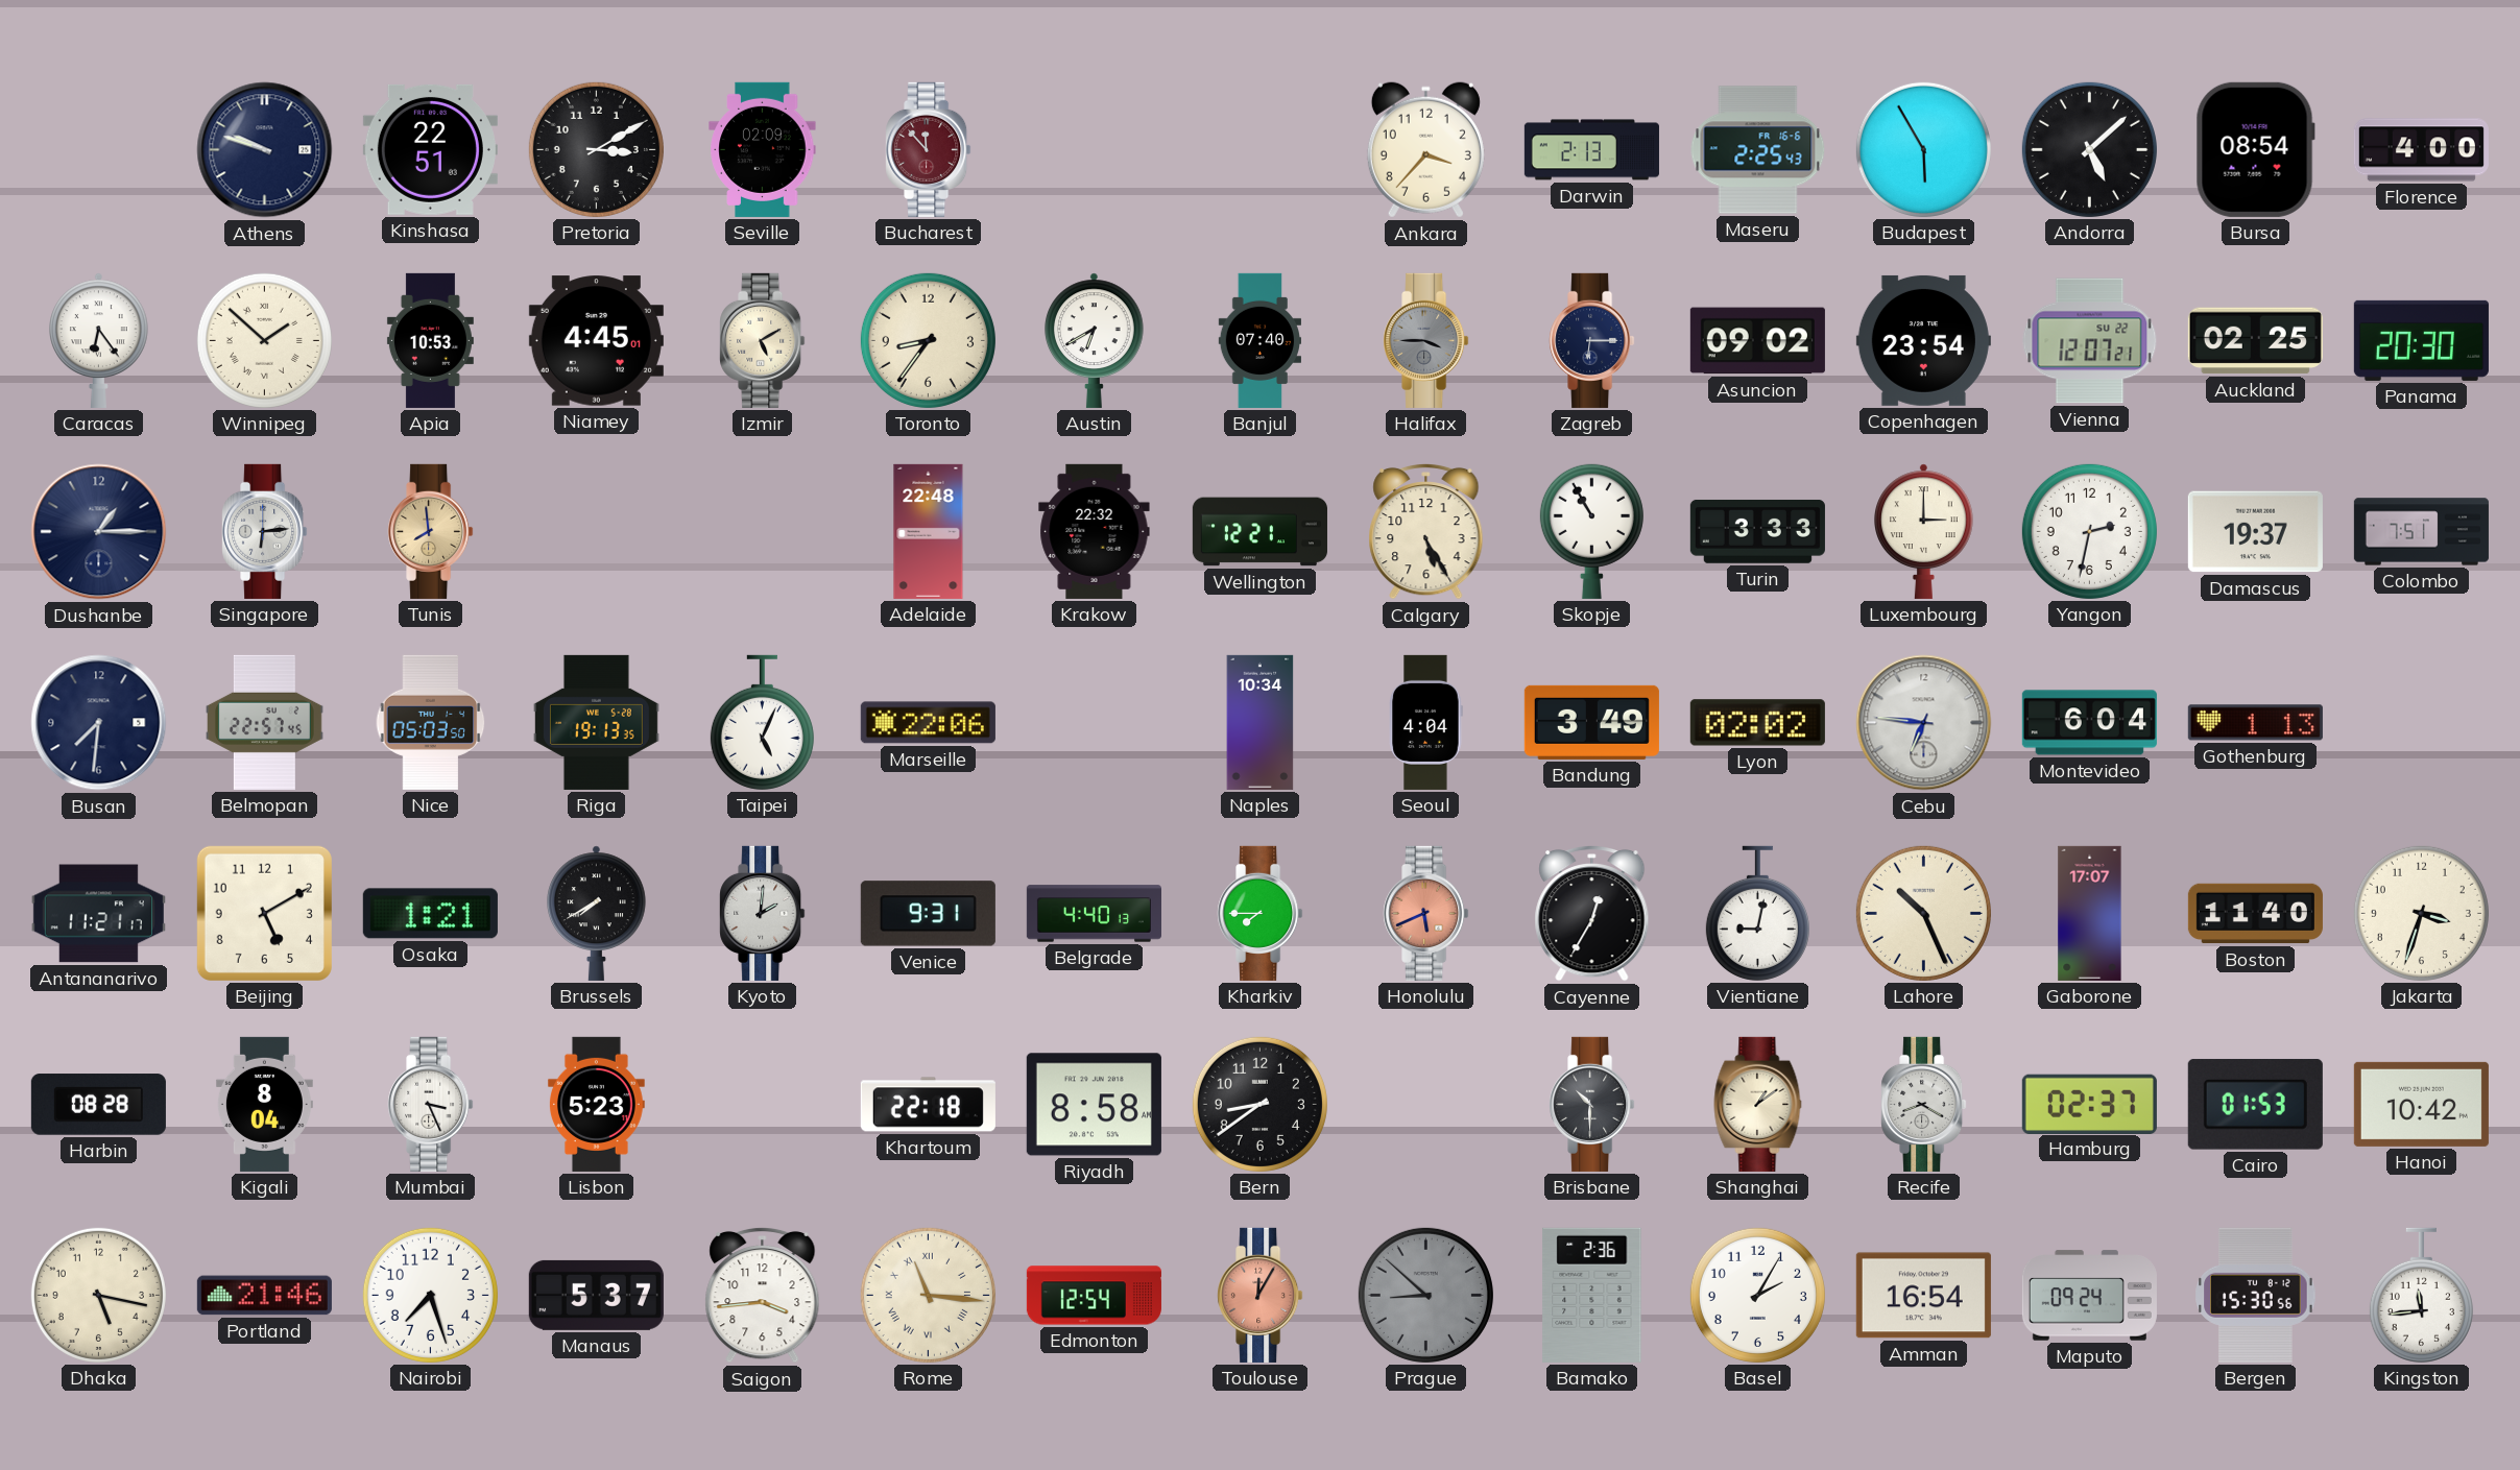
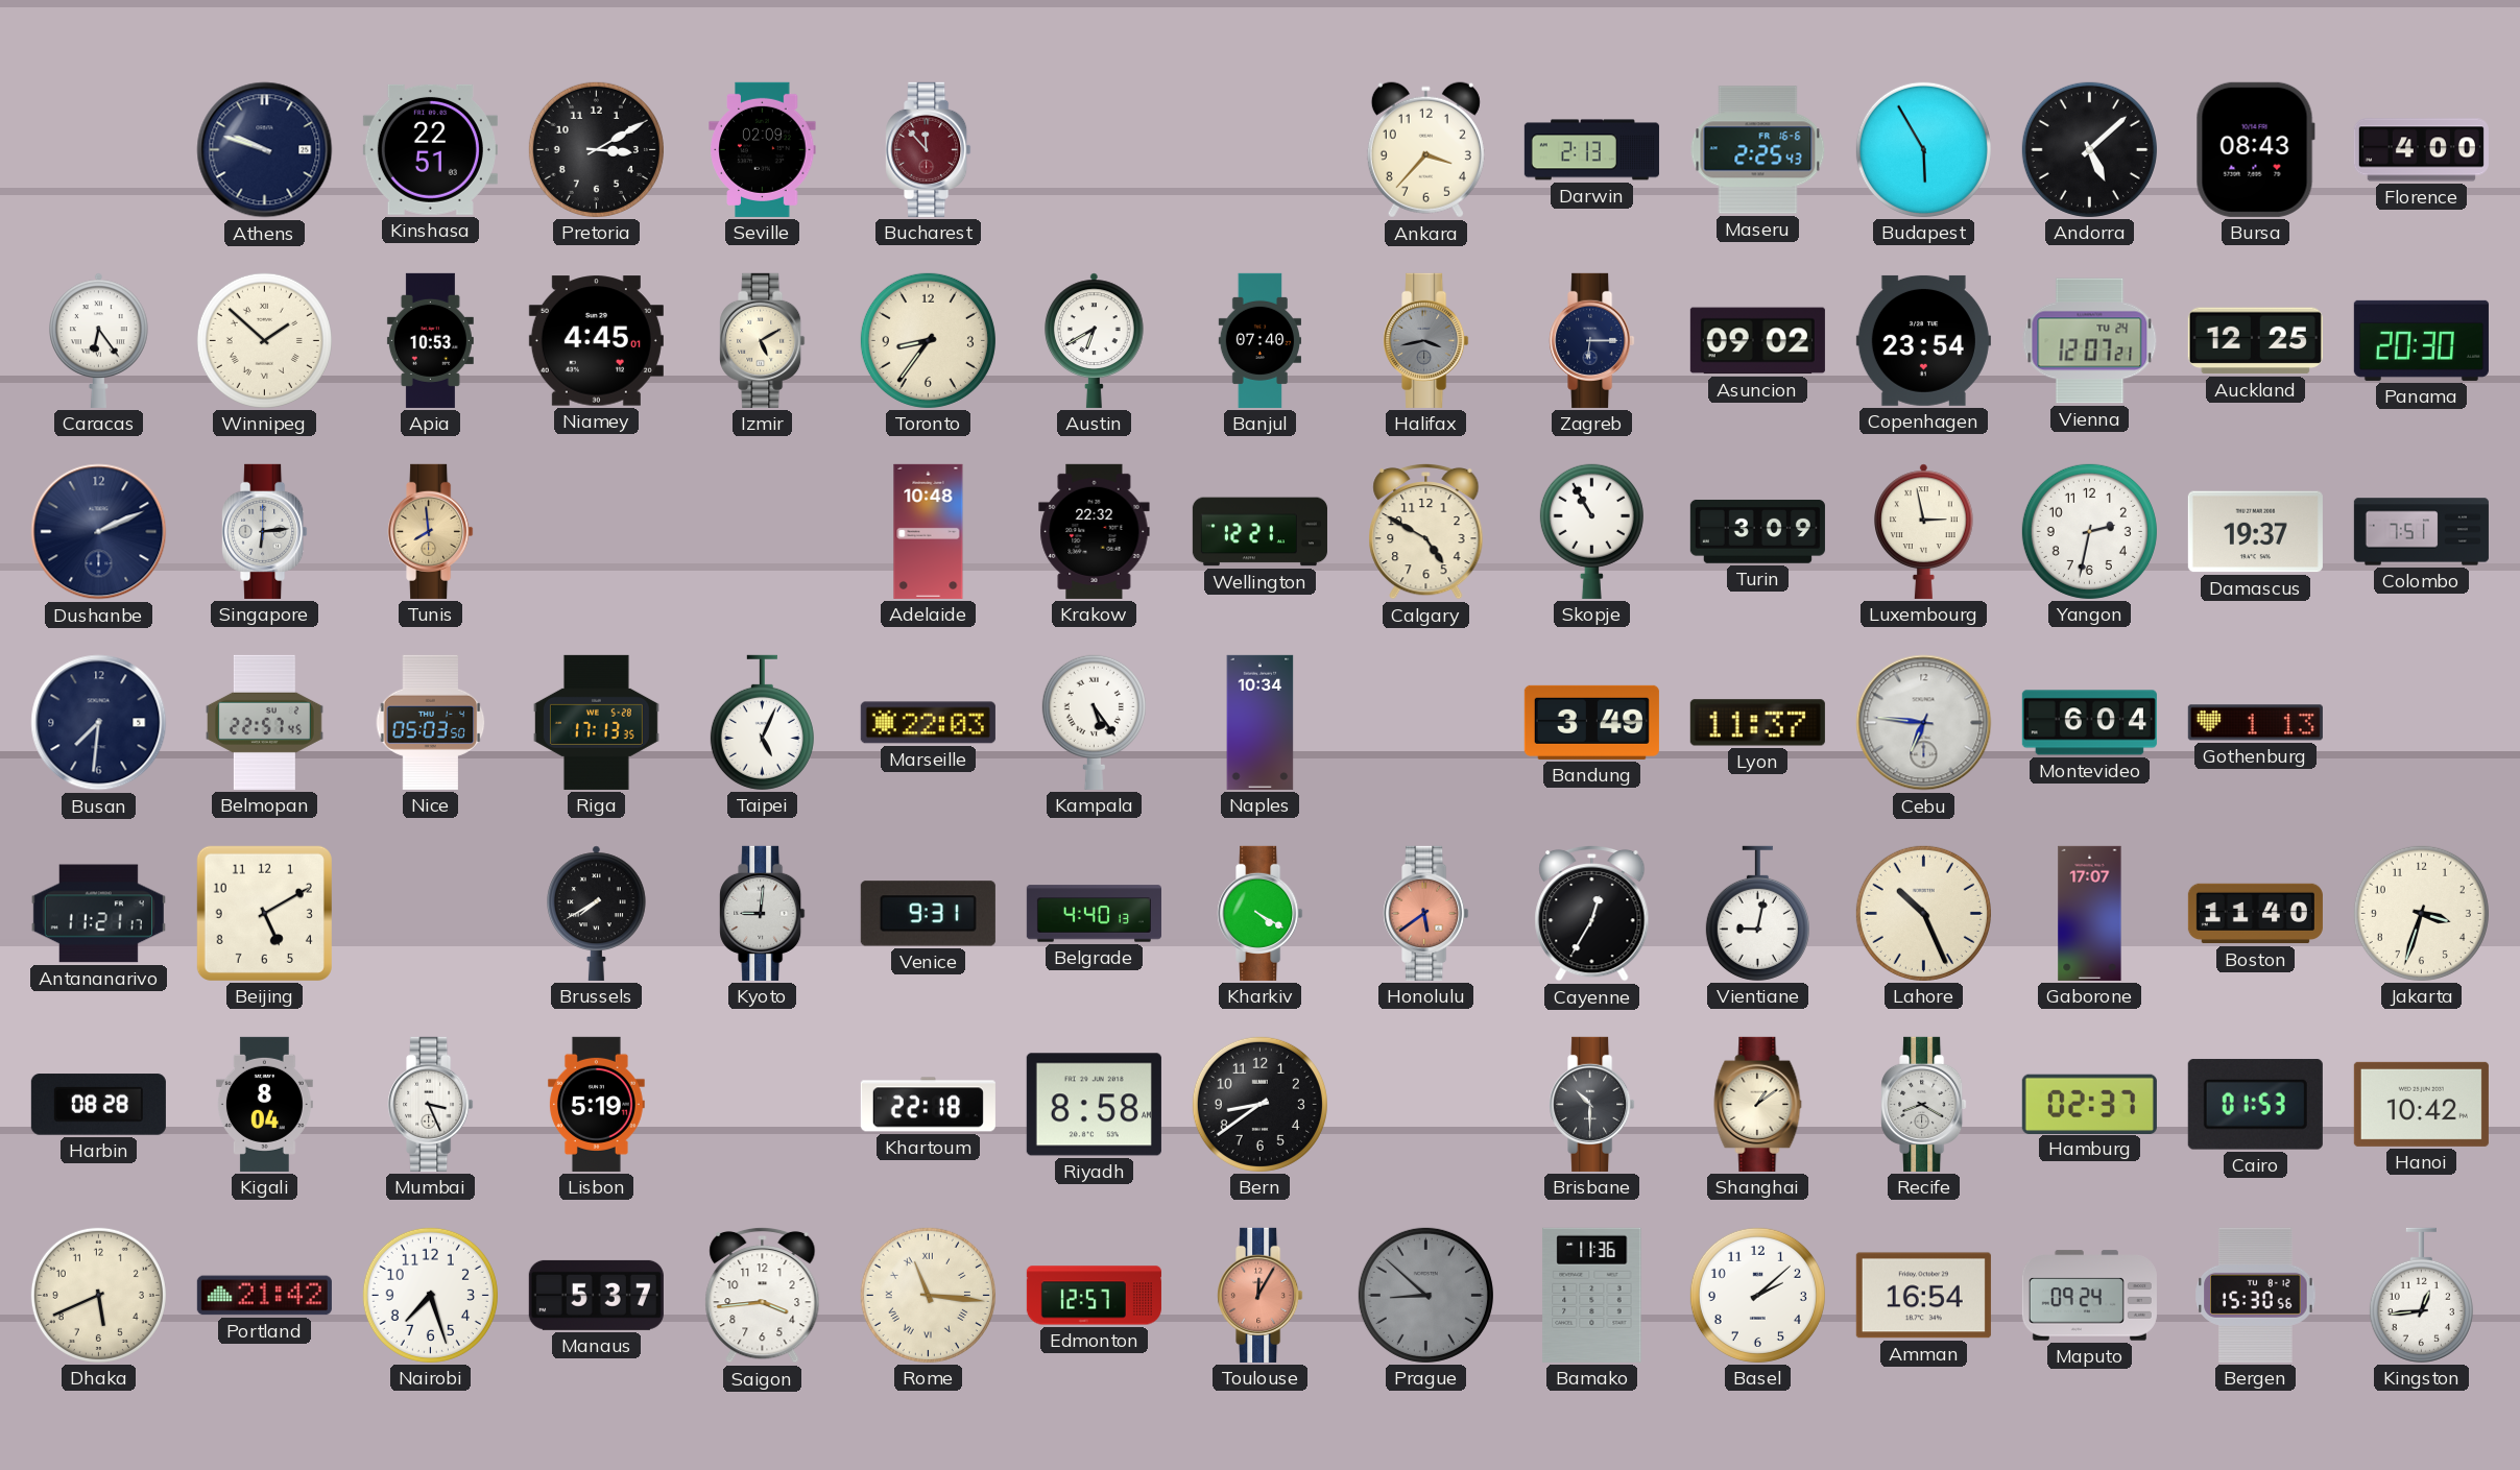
Bursa: 08:54 -> 08:43 (2255, 149)
Halifax: 3:45 -> 3:43 (1426, 340)
Vienna date: SU 22 -> TU 24 (2090, 341)
Auckland: 02:25 -> 12:25 (2255, 341)
Dushanbe: 1:15 -> 2:11 (99, 532)
Adelaide: 22:48 -> 10:48 (929, 531)
Calgary: 5:25 -> 4:50 (1426, 531)
Turin: 3:33 -> 3:09 (1757, 532)
Luxembourg: 3:00 -> 2:58 (1924, 531)
Riga: 19:13 -> 17:13 (596, 722)
Marseille: 22:06 -> 22:03 (928, 723)
Kampala: none -> 5:24 (1094, 722)
Seoul: 4:04 -> none (1426, 722)
Lyon: 02:02 -> 11:37 (1757, 723)
Osaka: 1:21 -> none (430, 914)
Kyoto: 2:01 -> 9:01 (763, 913)
Kharkiv: 7:45 -> 4:20 (1261, 913)
Honolulu: 5:41 -> 5:39 (1426, 913)
Lisbon: 5:23 -> 5:19 (596, 1104)
Dhaka: 5:17 -> 5:41 (98, 1295)
Portland: 21:46 -> 21:42 (264, 1296)
Edmonton: 12:54 -> 12:57 (1094, 1296)
Bamako: 2:36 -> 11:36 (1592, 1295)
Basel: 2:05 -> 2:08 (1757, 1295)
Kingston: 11:44 -> 12:44 (2421, 1295)
